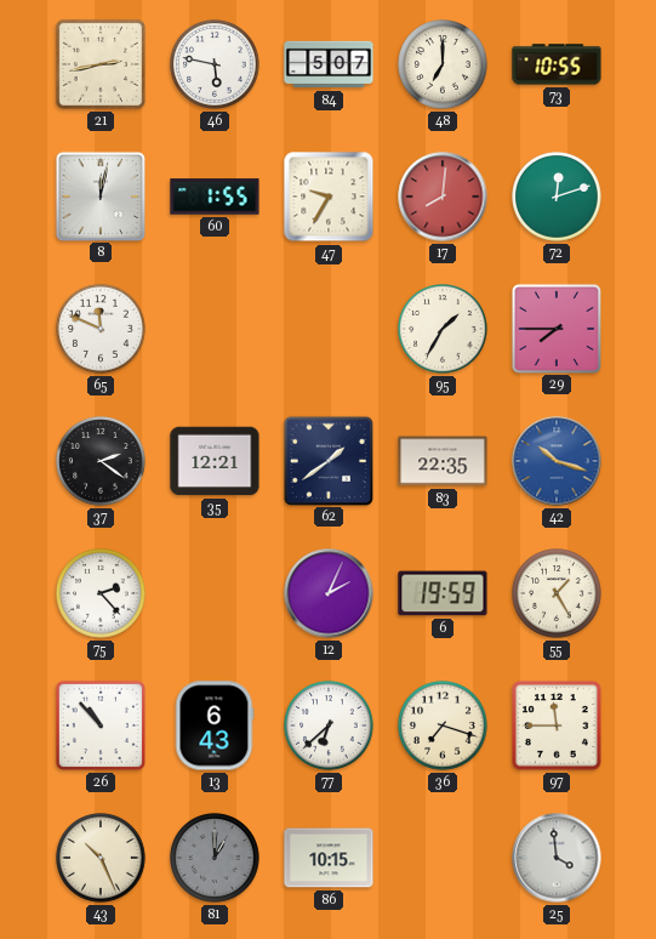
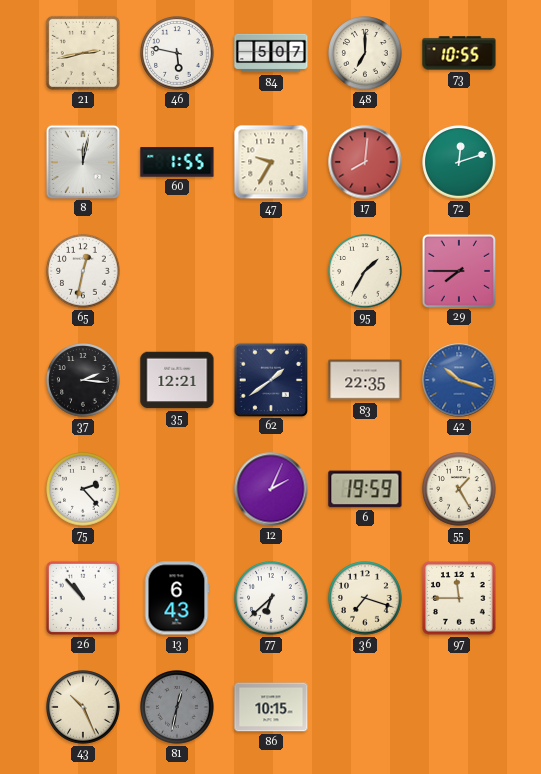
65: 11:49 -> 12:32 (83, 271)
37: 2:21 -> 2:16 (83, 380)
81: 1:00 -> 12:32 (177, 707)
25: 3:59 -> none (557, 858)
